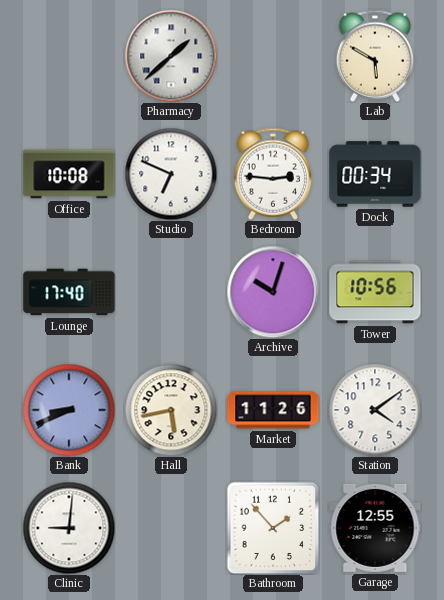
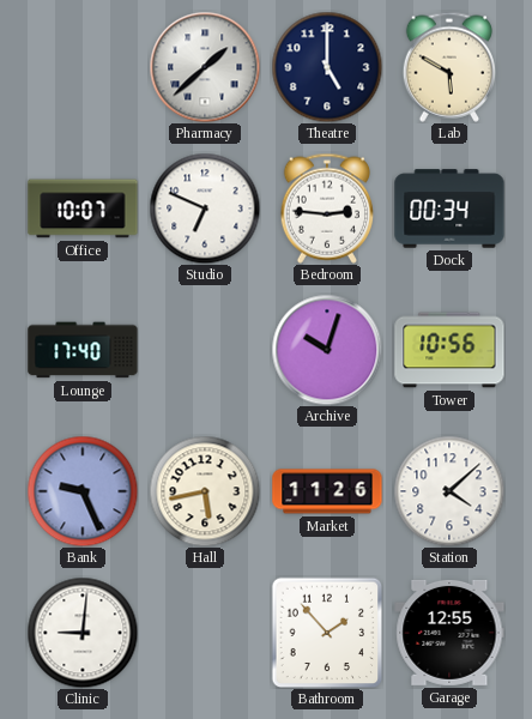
Theatre: none -> 5:00 (327, 67)
Office: 10:08 -> 10:07 (83, 209)
Bank: 8:41 -> 9:26 (83, 491)
Station: 4:09 -> 4:08 (449, 491)
